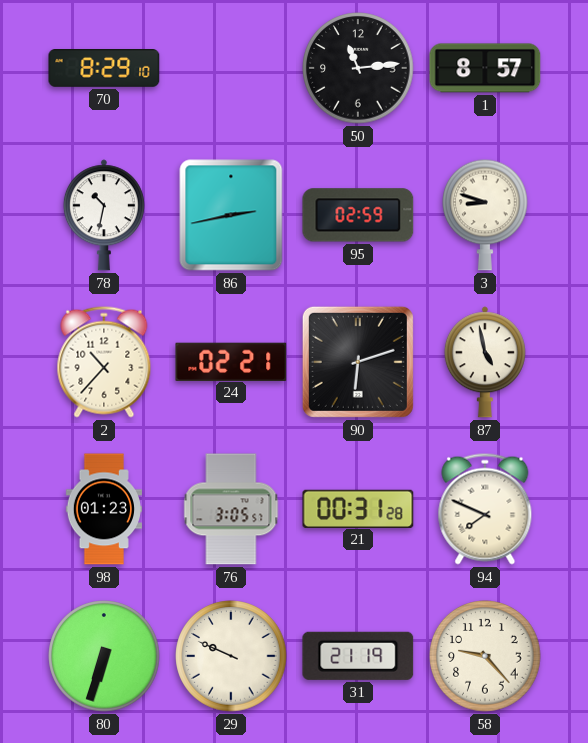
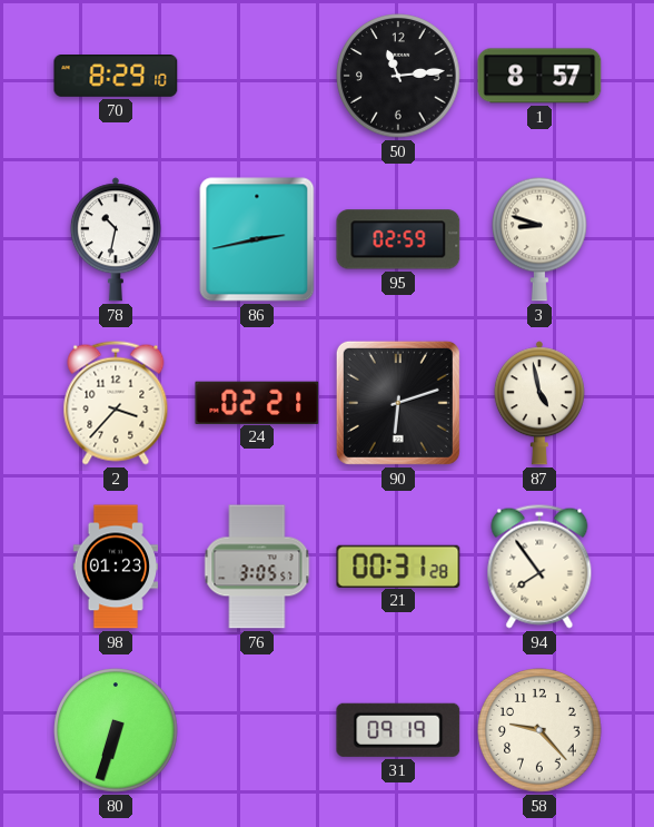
2: 10:37 -> 3:37 (116, 403)
94: 7:49 -> 7:54 (539, 567)
29: 9:49 -> none (231, 656)
31: 21:19 -> 09:19 (398, 730)
